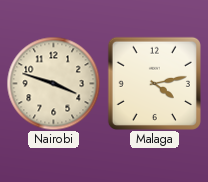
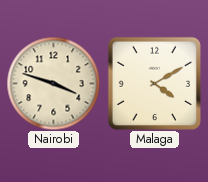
Malaga: 4:13 -> 4:10 (154, 83)
